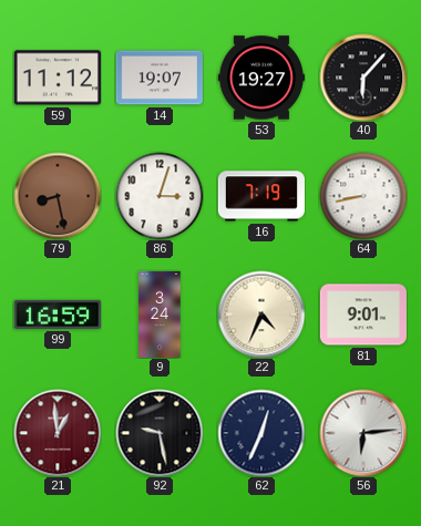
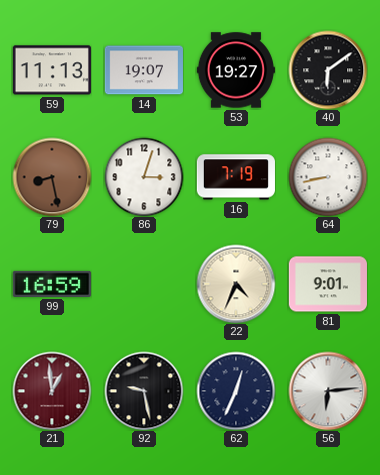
59: 11:12 -> 11:13 (52, 70)
40: 6:07 -> 6:09 (328, 70)
9: 3:24 -> none (160, 313)
